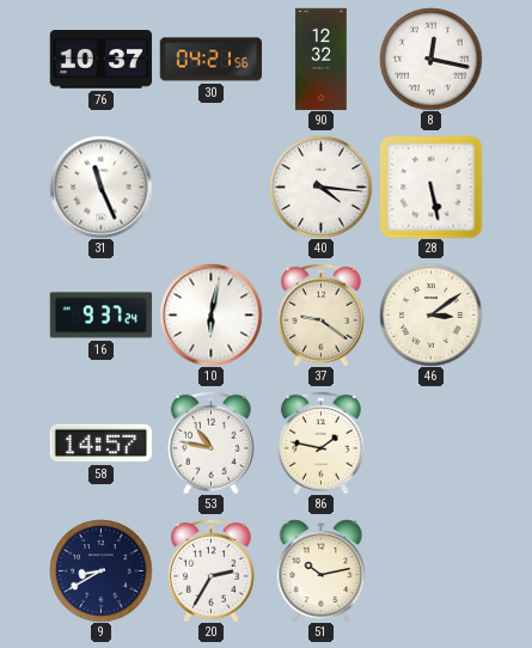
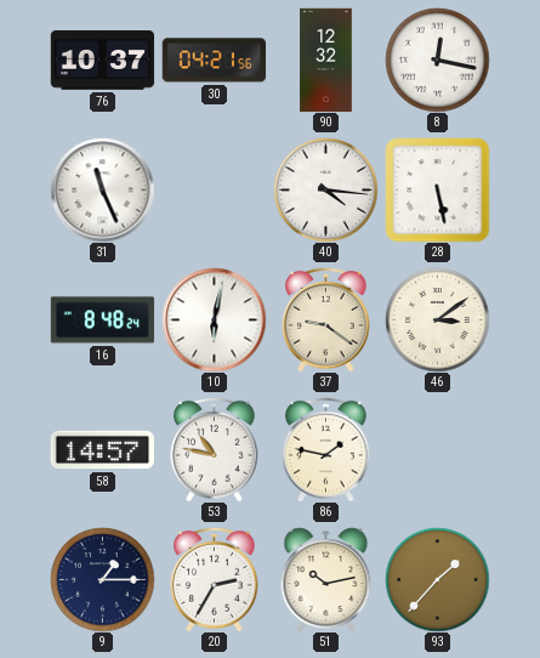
16: 9:37 -> 8:48 (102, 321)
9: 8:40 -> 1:15 (102, 579)
93: none -> 1:37 (437, 579)
